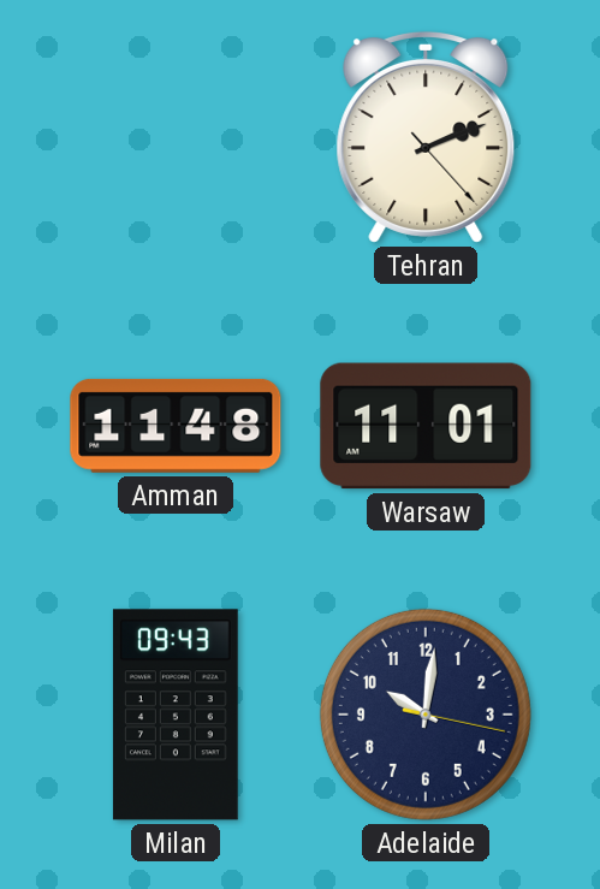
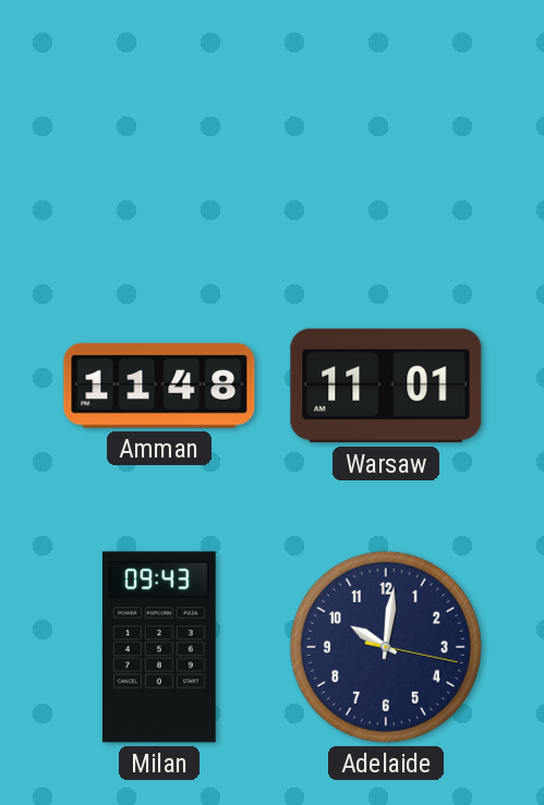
Tehran: 2:11 -> none (426, 137)
